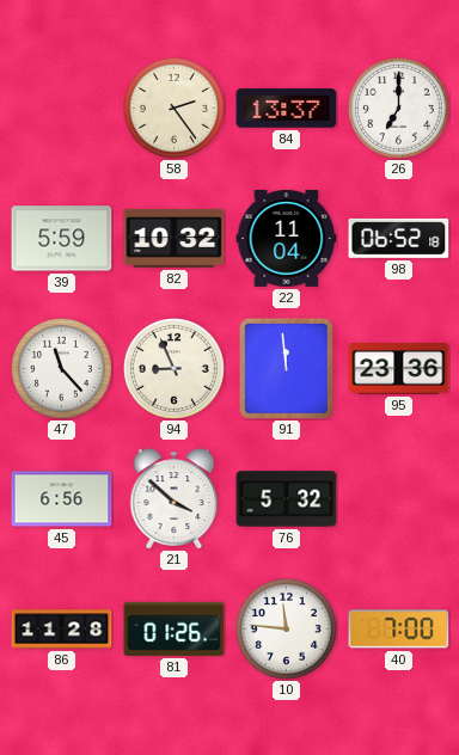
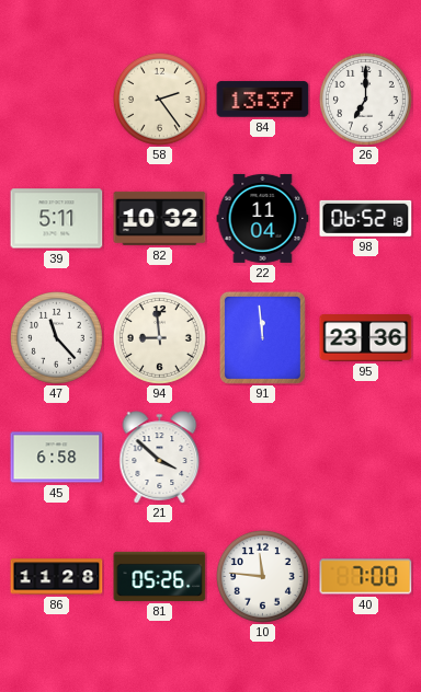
39: 5:59 -> 5:11 (57, 219)
94: 8:56 -> 8:59 (159, 337)
45: 6:56 -> 6:58 (57, 458)
76: 5:32 -> none (287, 499)
81: 01:26 -> 05:26 (160, 576)
